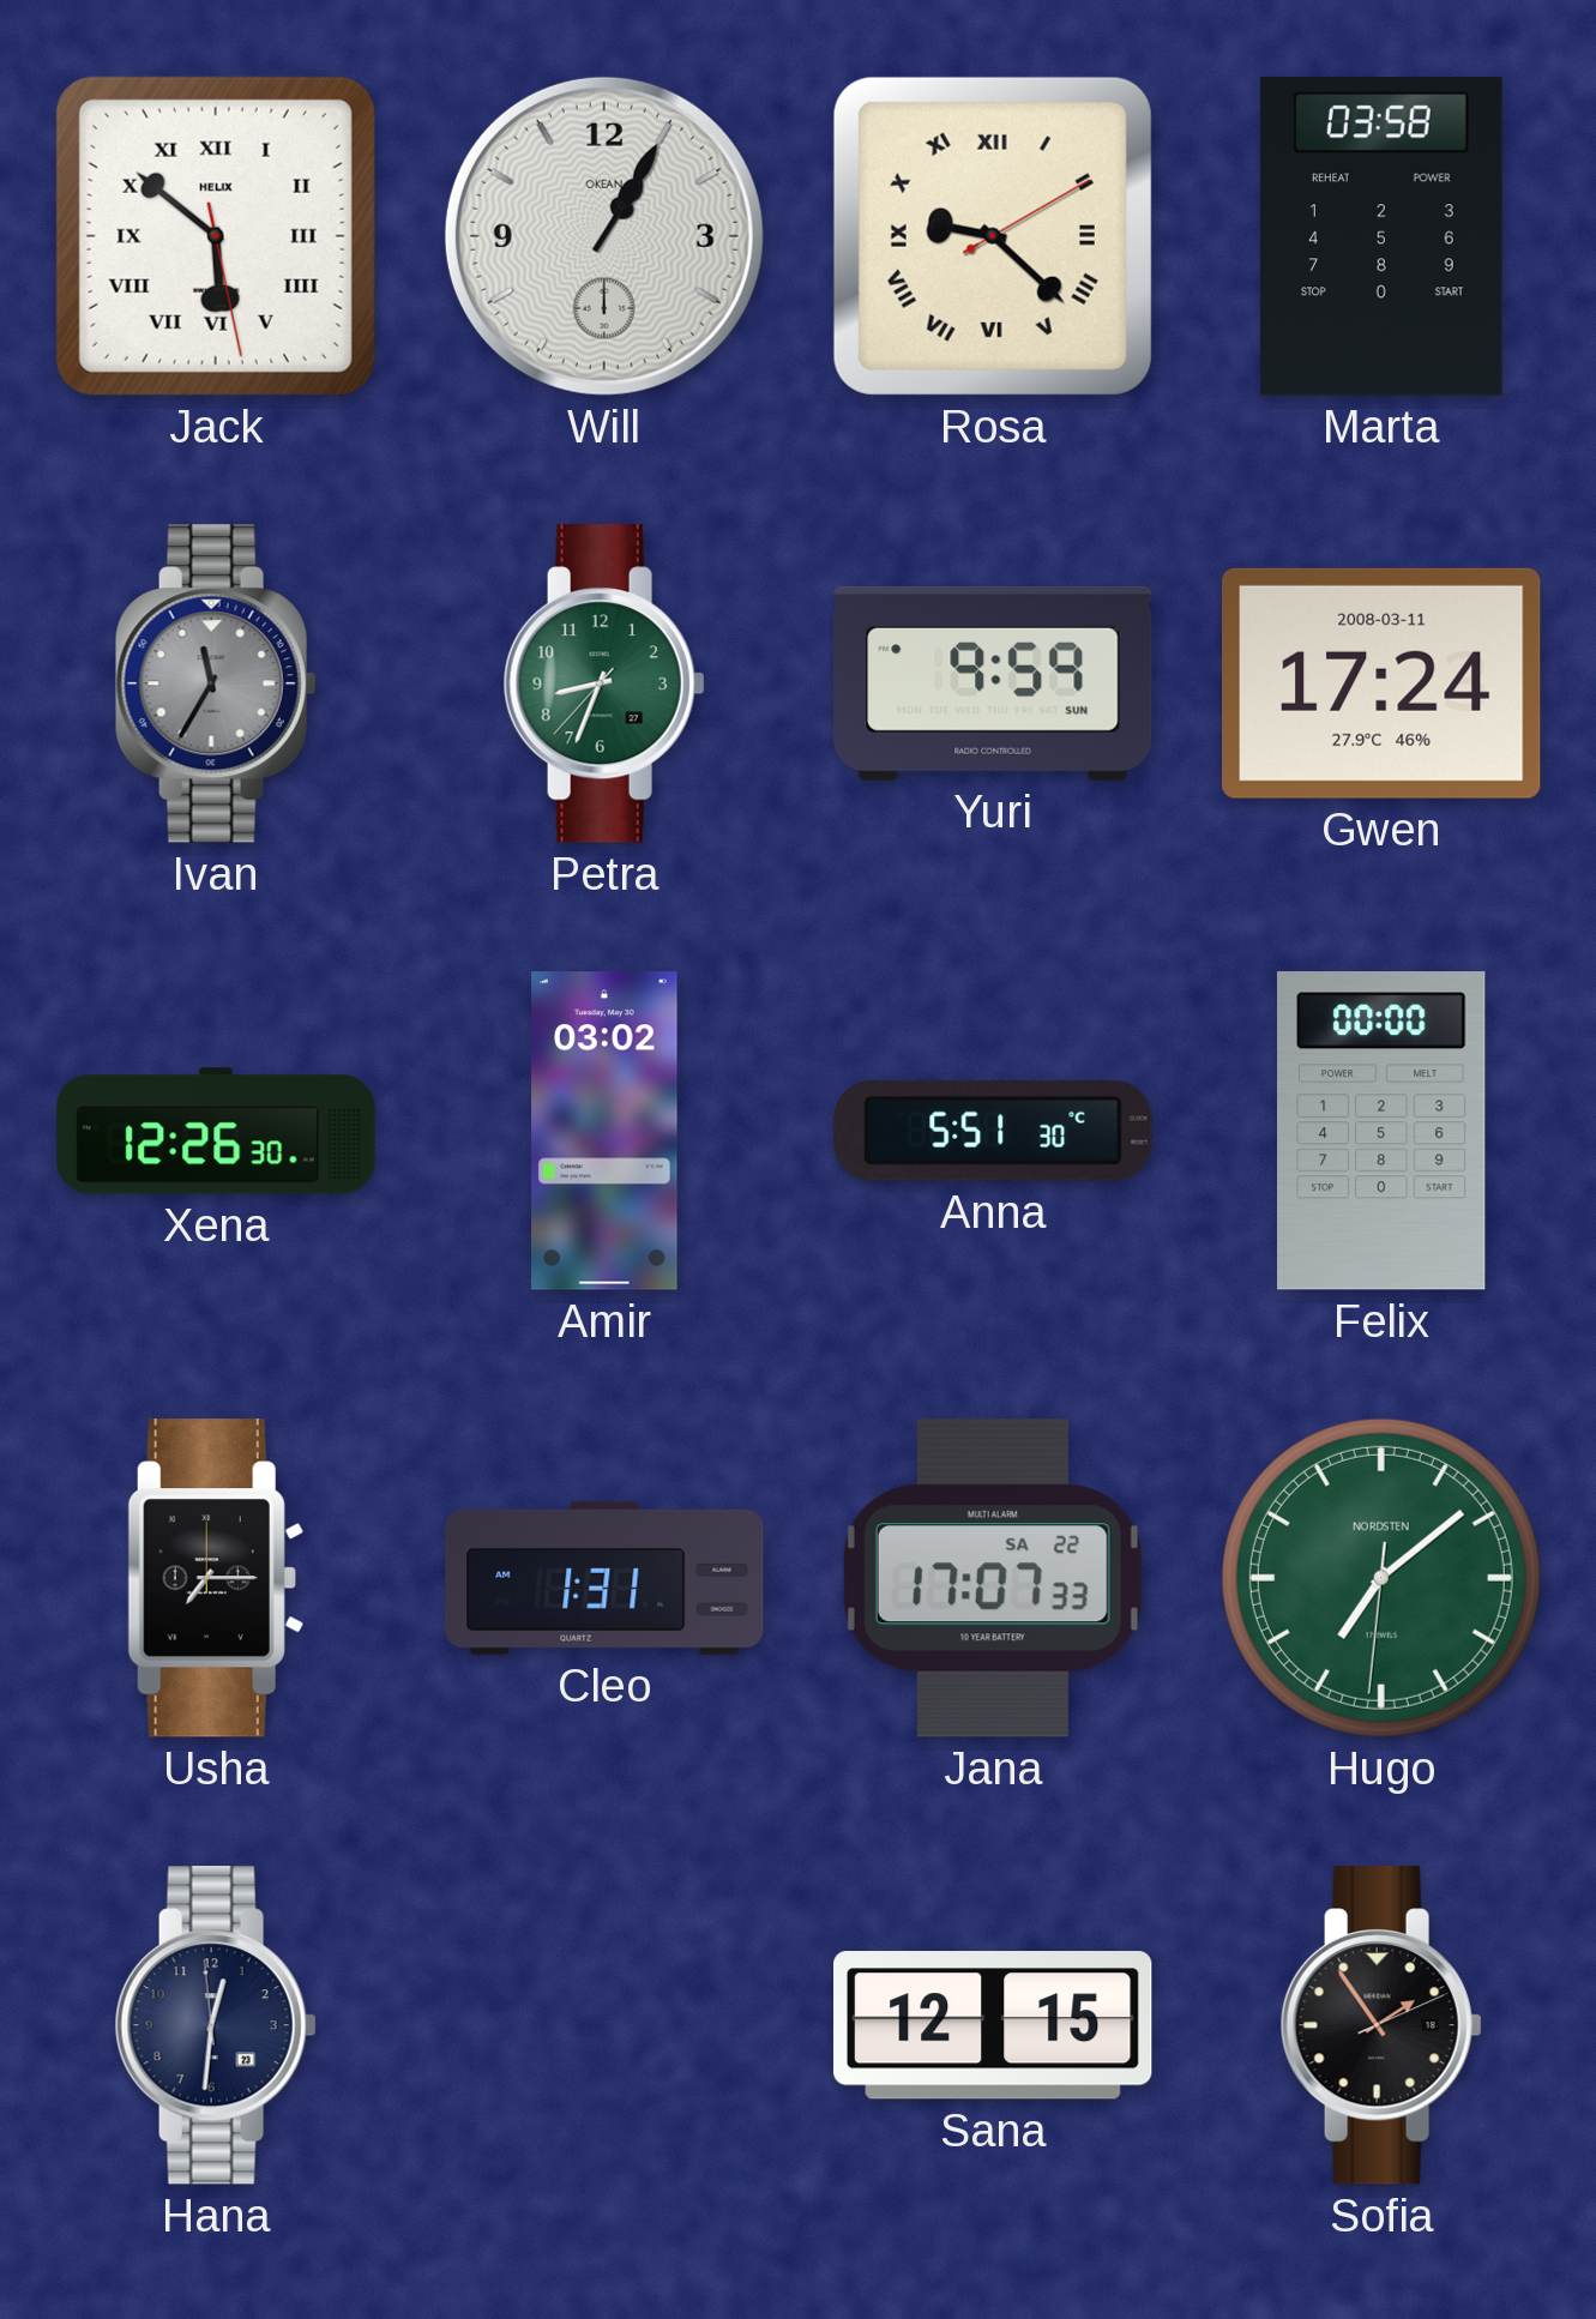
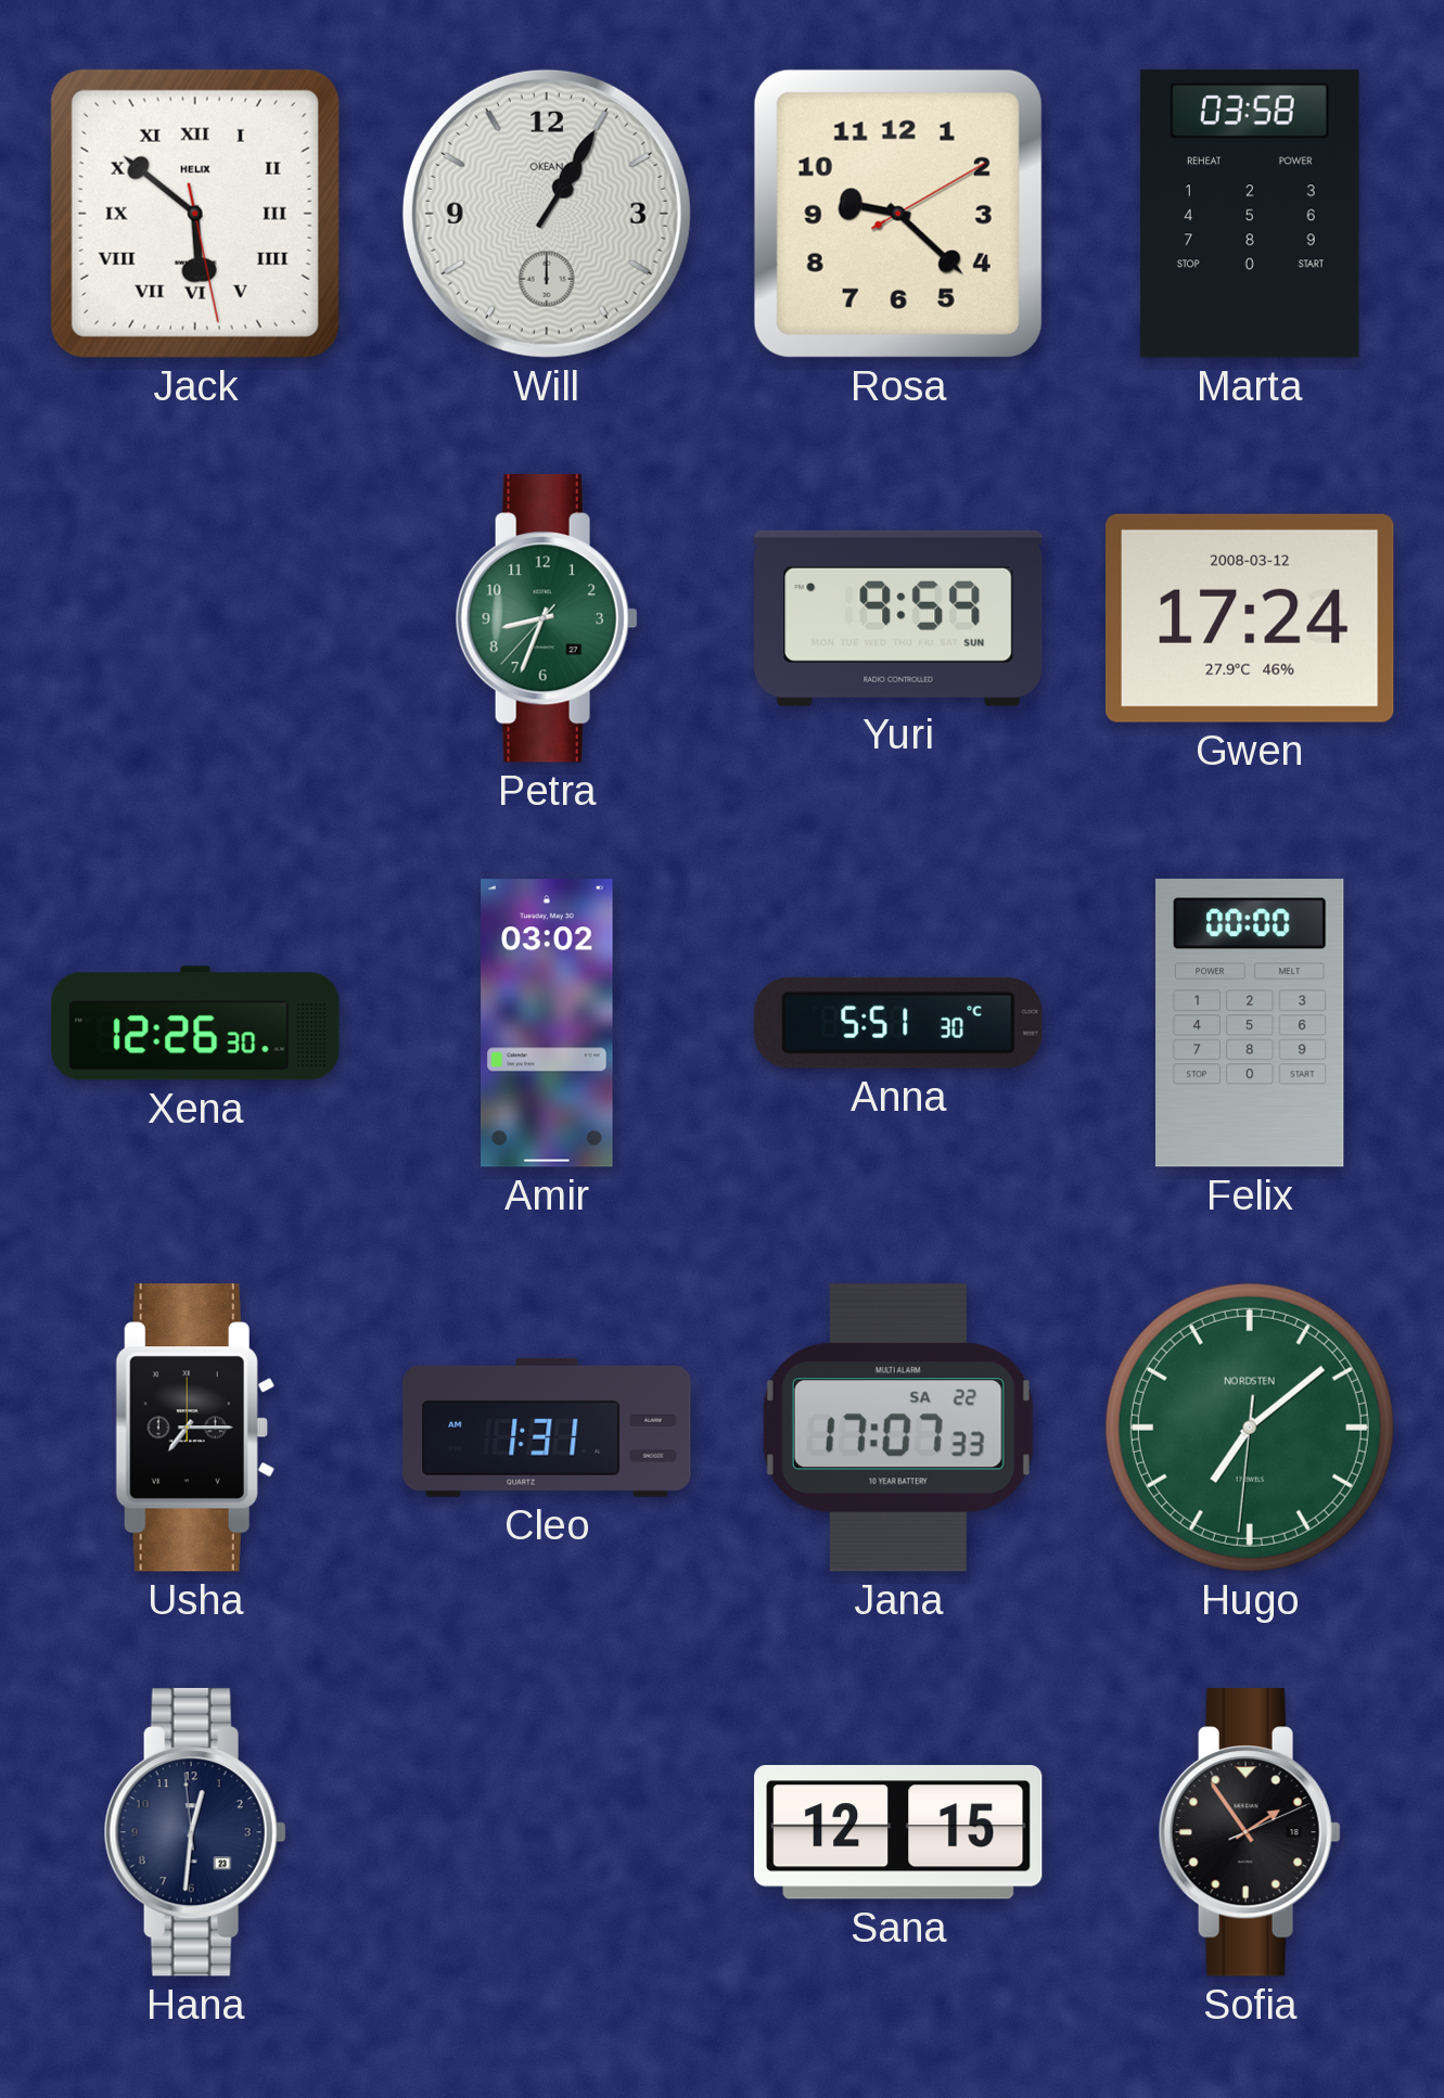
Rosa numerals: Roman -> Arabic (898, 214)
Ivan: 11:35 -> none (216, 683)
Gwen date: 2008-03-11 -> 2008-03-12 (1251, 618)
